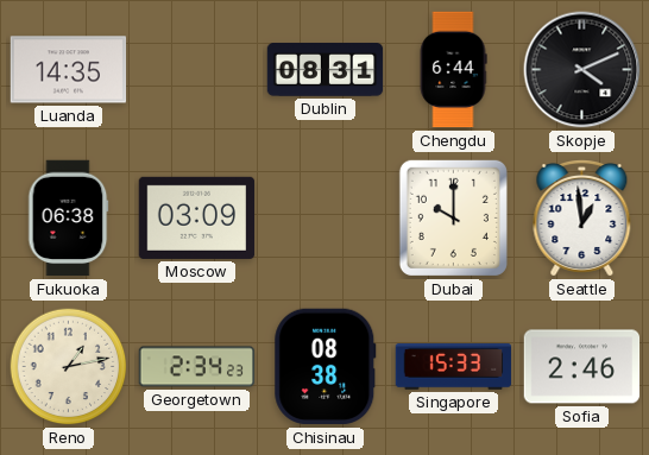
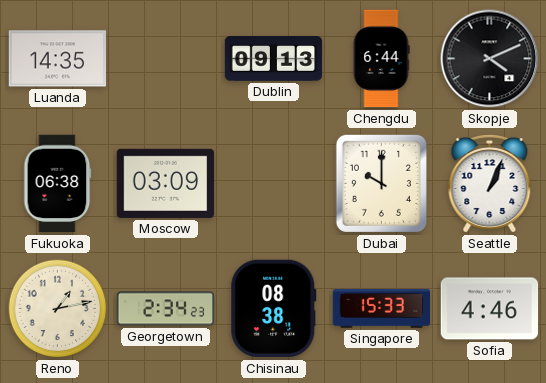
Dublin: 08:31 -> 09:13 (274, 59)
Seattle: 12:59 -> 1:04 (490, 184)
Sofia: 2:46 -> 4:46 (490, 309)
